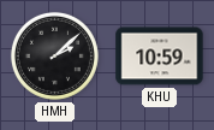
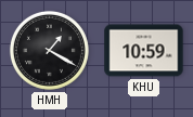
HMH: 2:08 -> 1:20 (49, 50)
